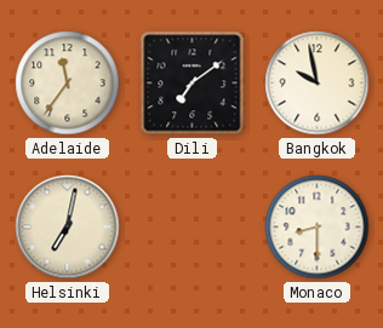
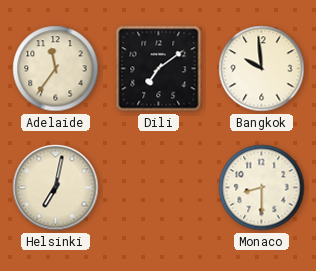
Bangkok: 9:58 -> 9:59 (262, 69)
